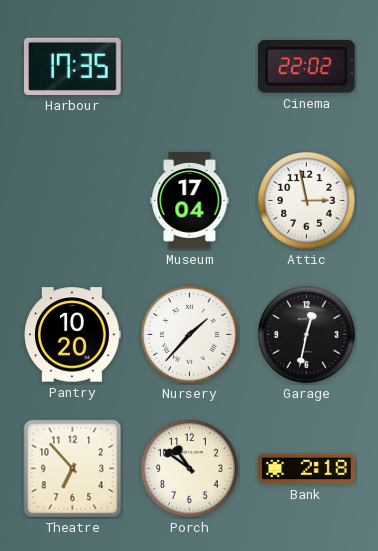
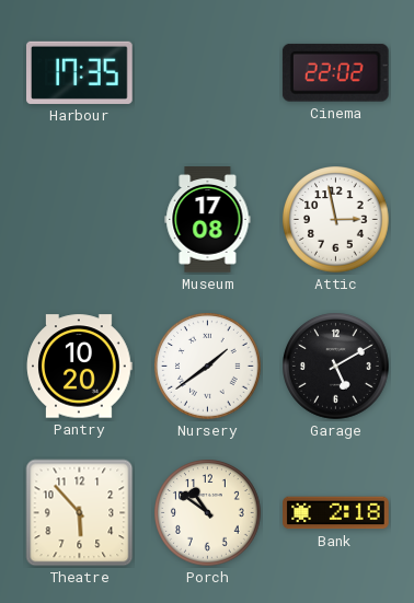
Museum: 17:04 -> 17:08 (208, 220)
Nursery: 1:37 -> 1:39 (208, 367)
Garage: 12:32 -> 5:10 (336, 367)
Theatre: 6:53 -> 5:53 (80, 513)
